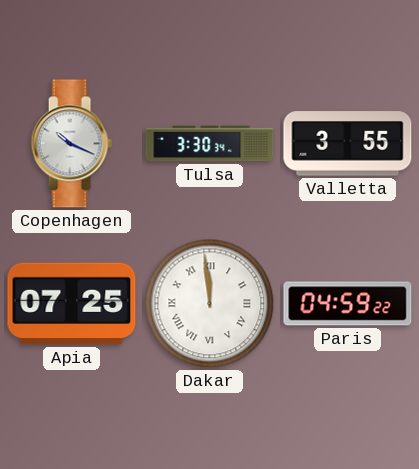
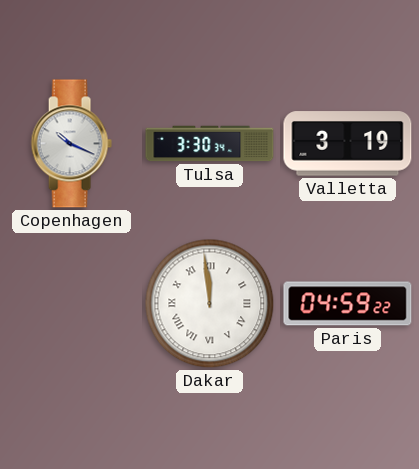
Valletta: 3:55 -> 3:19 (348, 144)
Apia: 07:25 -> none (72, 304)
